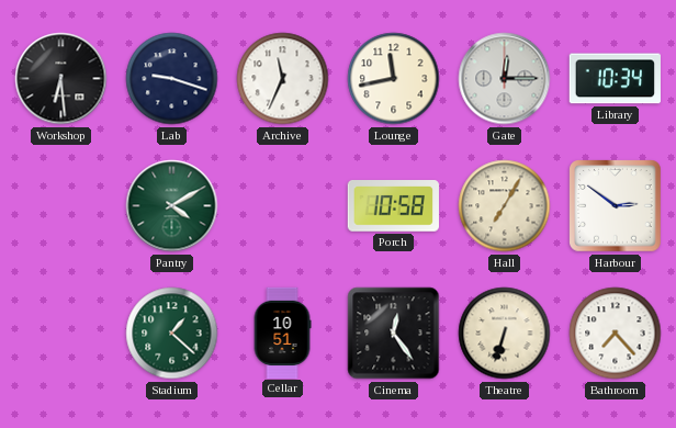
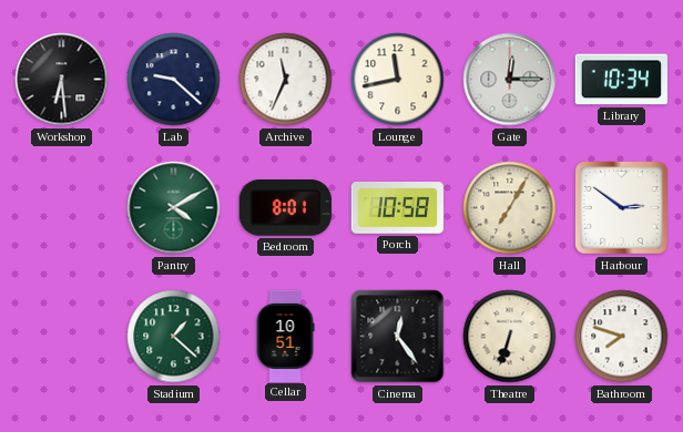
Lab: 9:18 -> 9:22 (174, 80)
Bedroom: none -> 8:01 (285, 208)
Bathroom: 7:23 -> 7:48 (622, 337)
